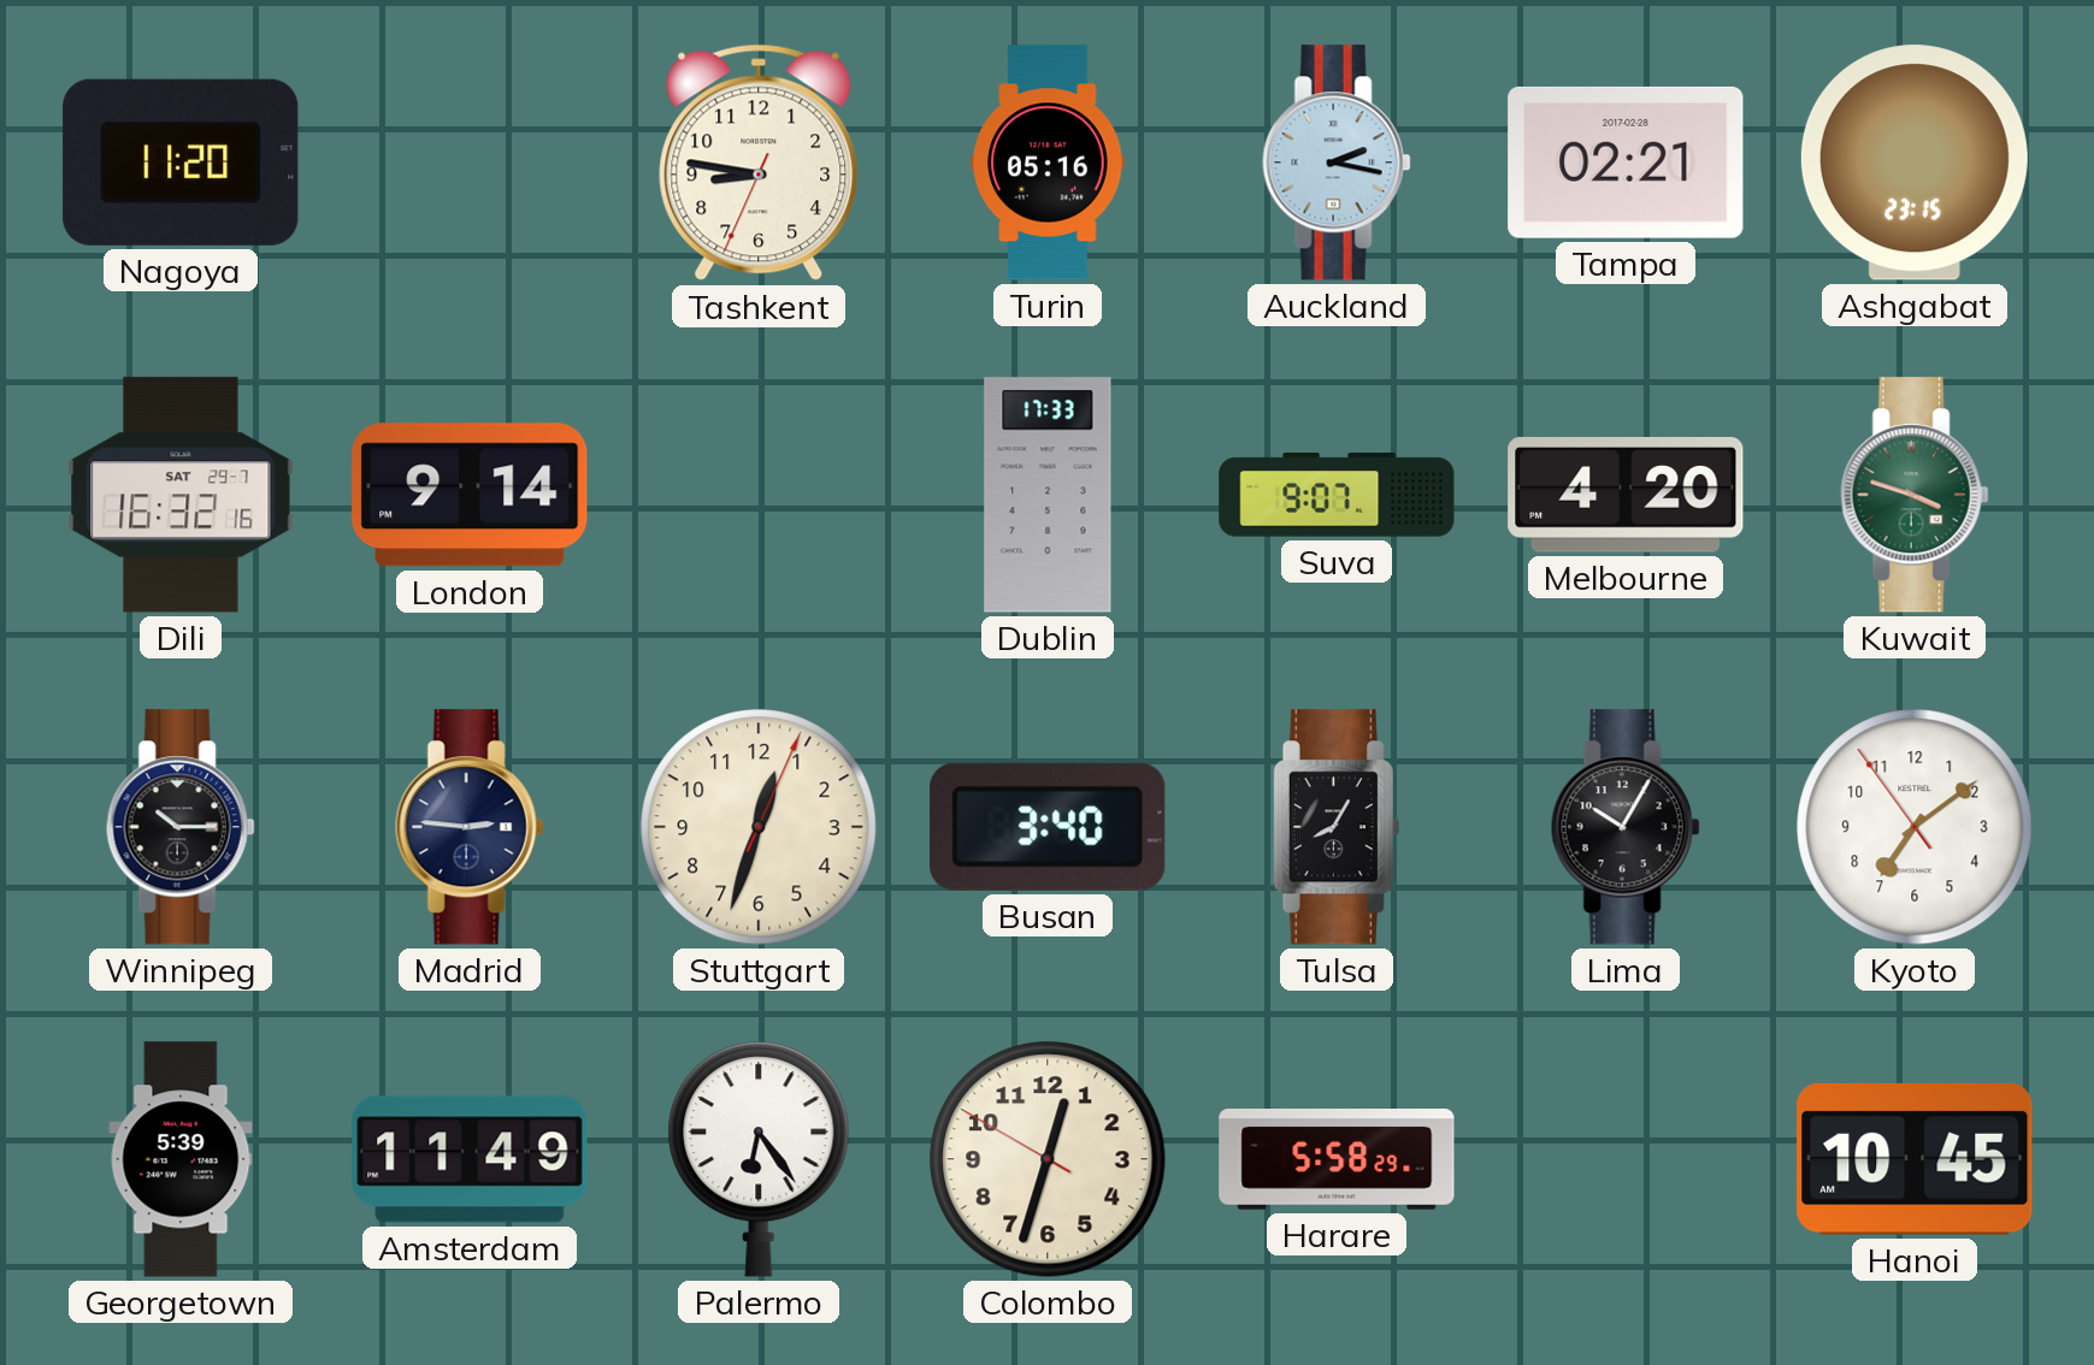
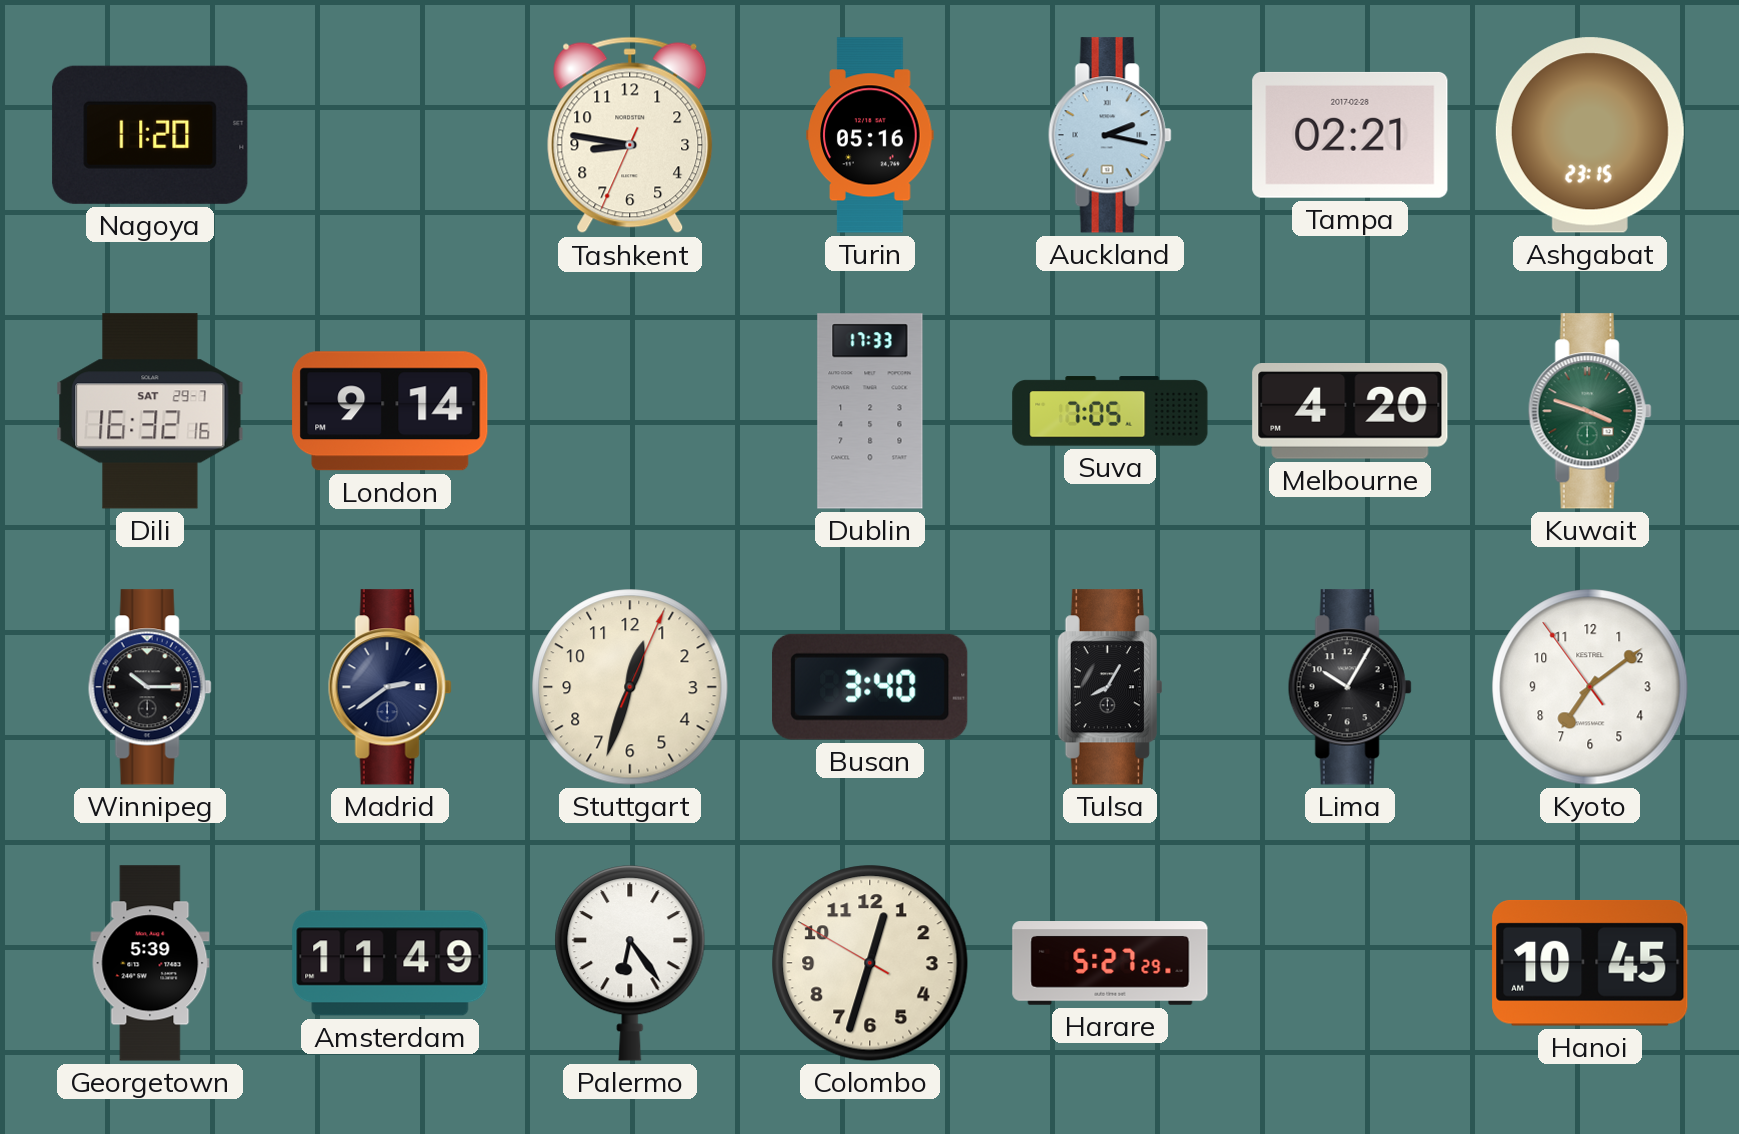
Suva: 9:07 -> 7:05 (1110, 411)
Madrid: 2:46 -> 2:39 (390, 687)
Harare: 5:58 -> 5:27 (1110, 963)
